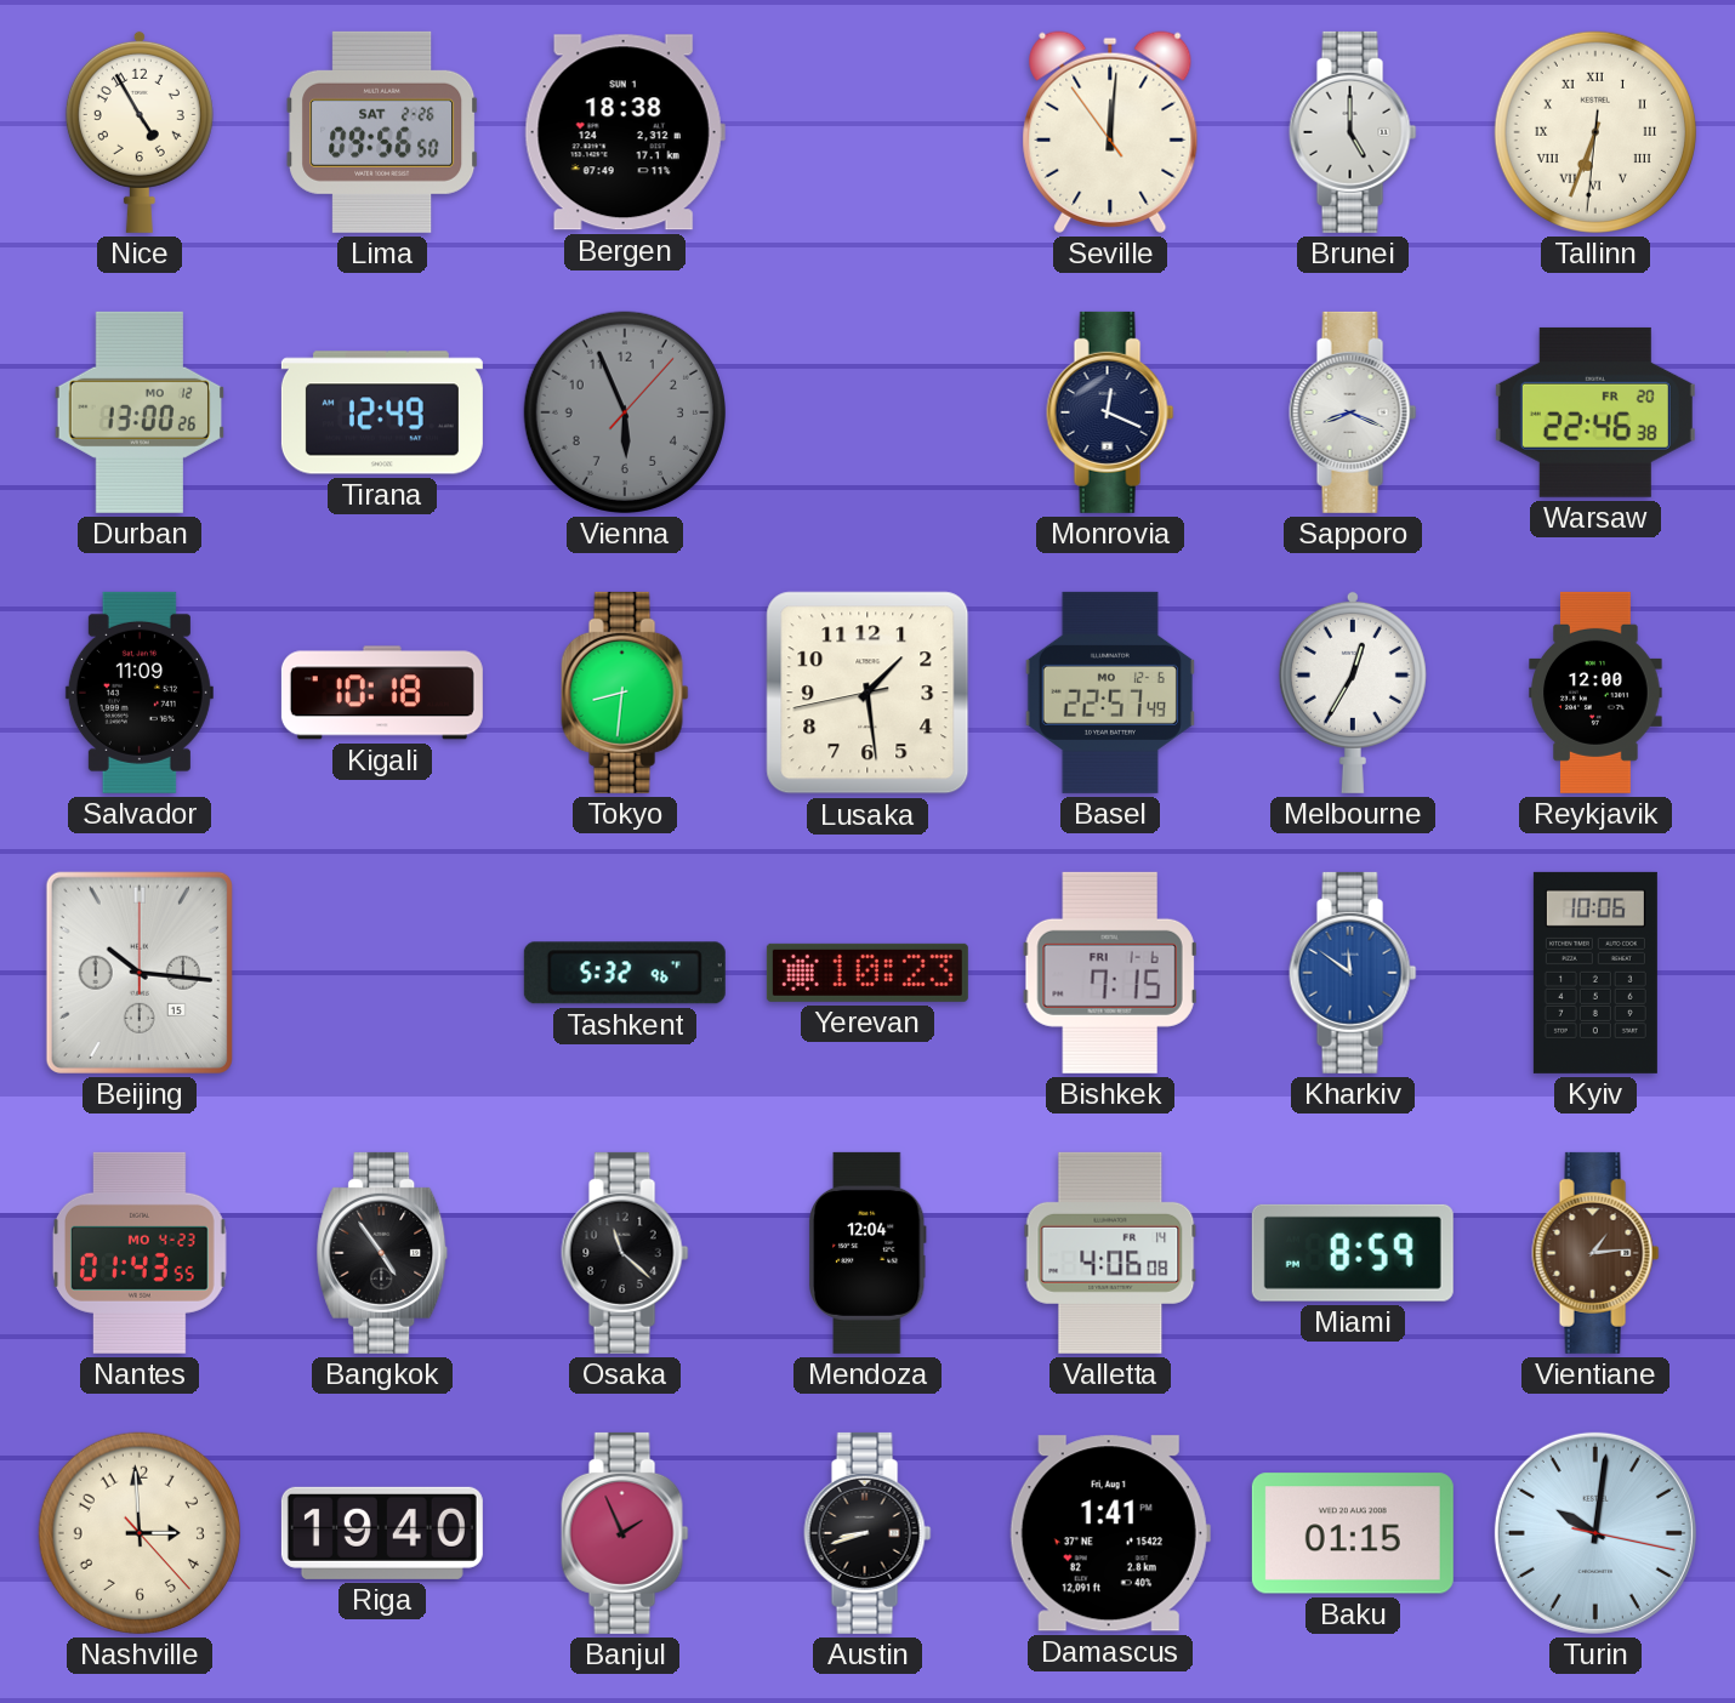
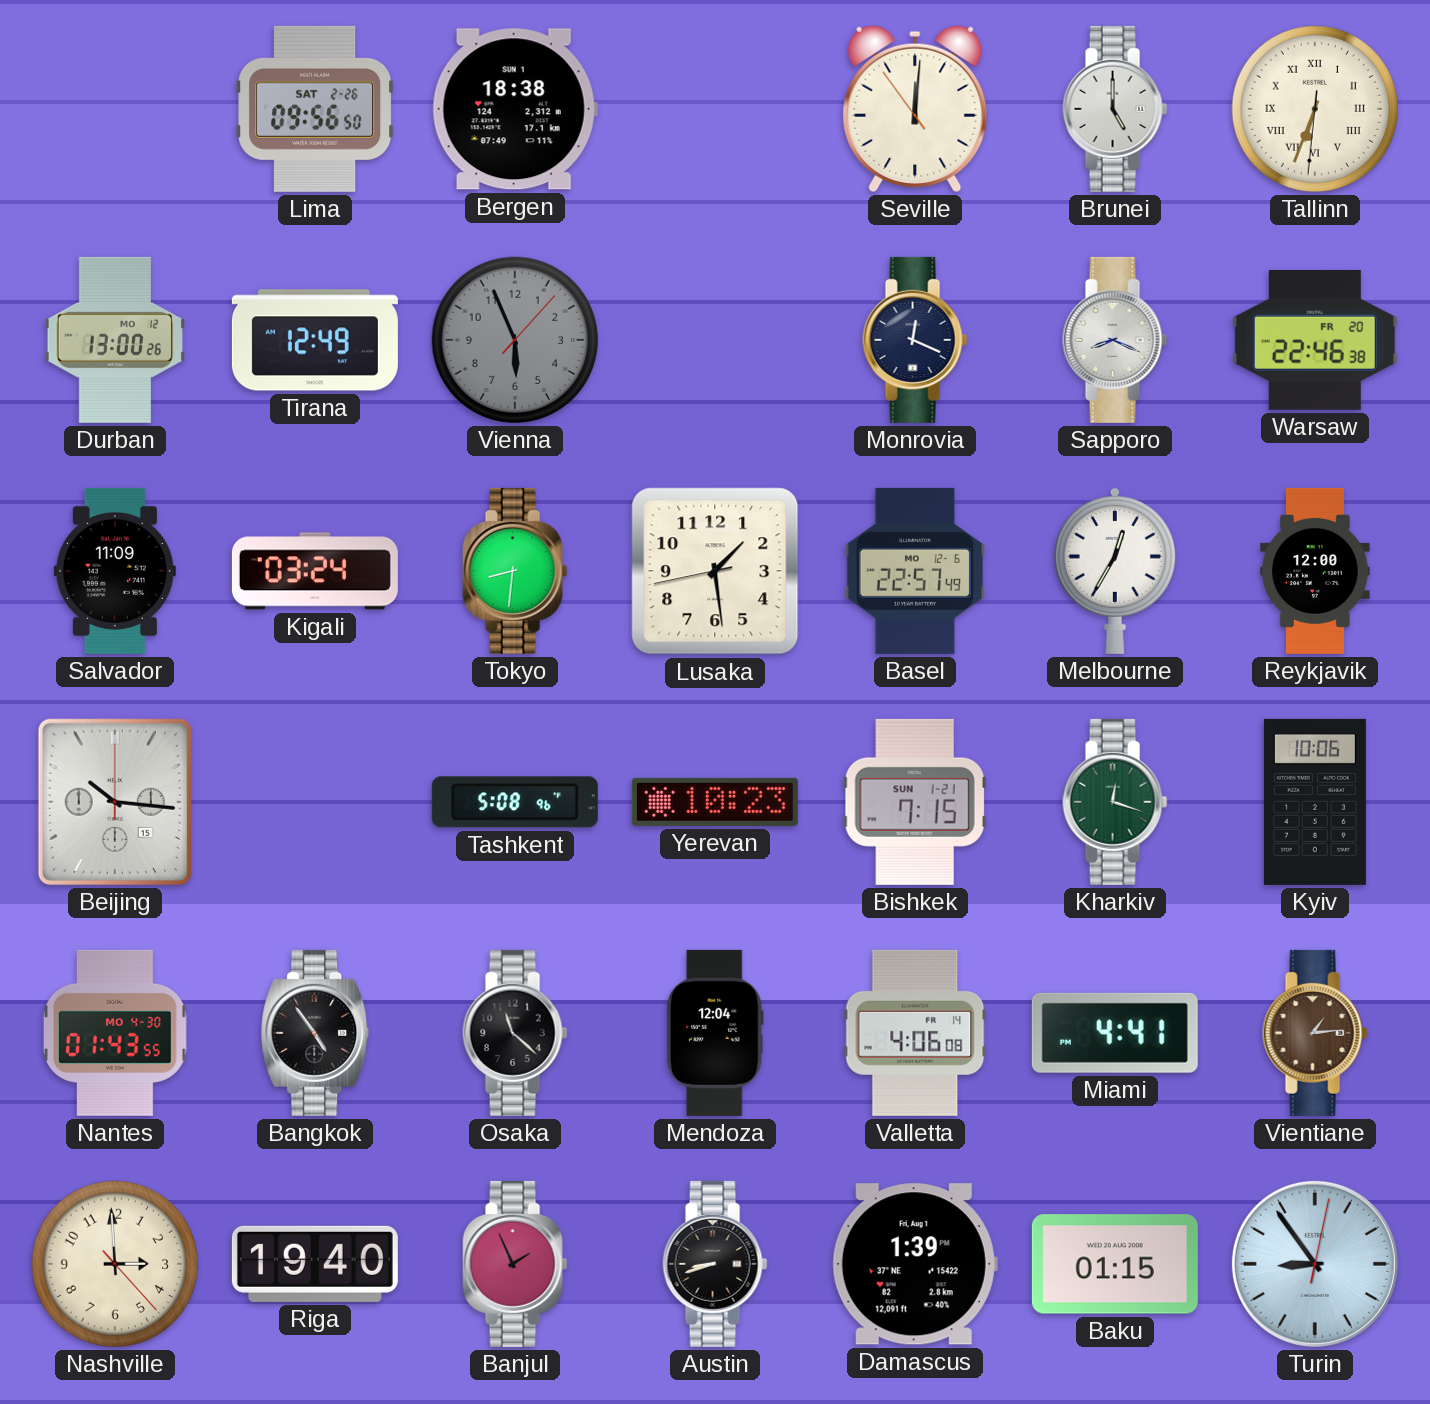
Nice: 4:55 -> none (140, 131)
Kigali: 10:18 -> 03:24 (315, 571)
Tashkent: 5:32 -> 5:08 (515, 802)
Bishkek date: FRI 1-6 -> SUN 1-21 (915, 802)
Kharkiv: 11:51 -> 12:18 (1115, 802)
Kharkiv dial: blue -> green (1115, 802)
Nantes date: MO 4-23 -> MO 4-30 (115, 1033)
Miami: 8:59 -> 4:41 (1115, 1033)
Damascus: 1:41 -> 1:39 (915, 1264)
Turin: 10:01 -> 8:54 (1315, 1264)
